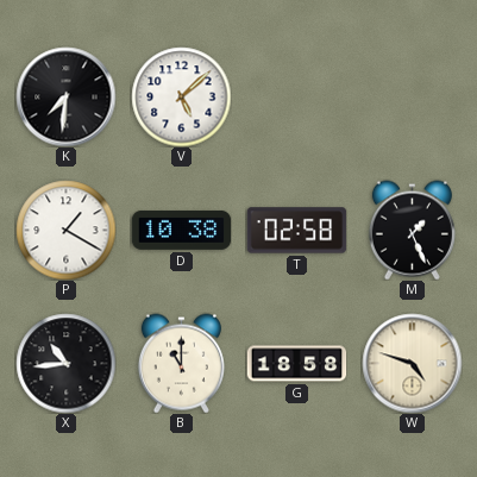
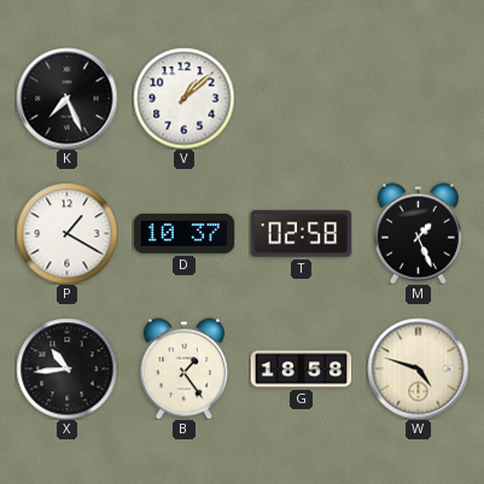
K: 7:31 -> 7:26 (66, 98)
V: 5:08 -> 1:08 (183, 98)
D: 10:38 -> 10:37 (183, 233)
B: 11:00 -> 1:24 (183, 368)
